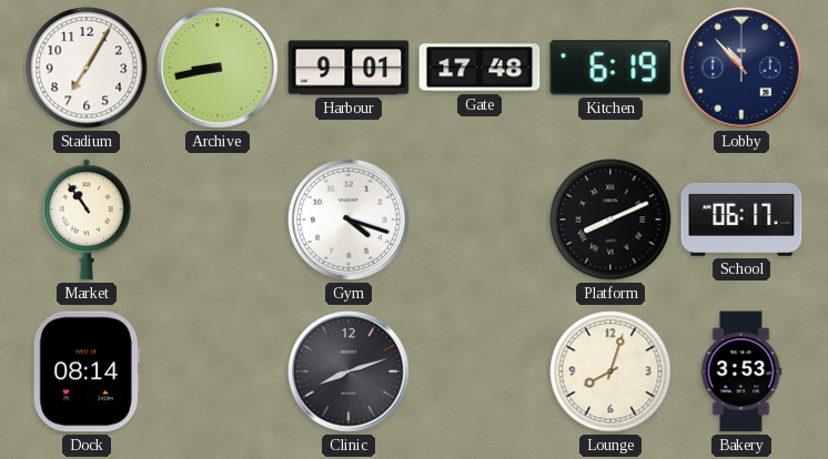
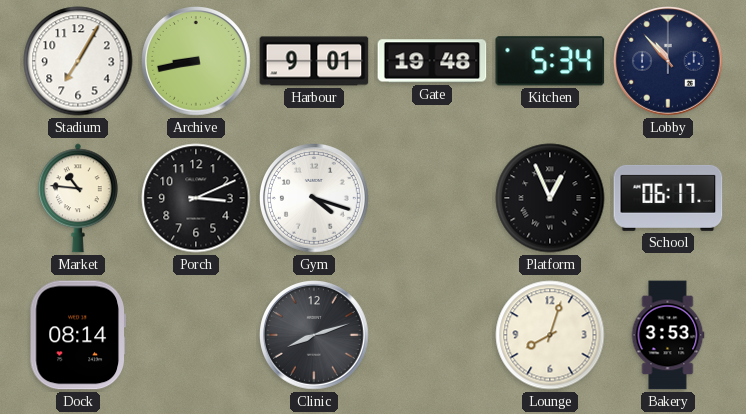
Gate: 17:48 -> 19:48 (432, 61)
Kitchen: 6:19 -> 5:34 (550, 61)
Market: 10:54 -> 10:46 (78, 198)
Porch: none -> 3:11 (196, 198)
Platform: 8:11 -> 12:56 (550, 198)
